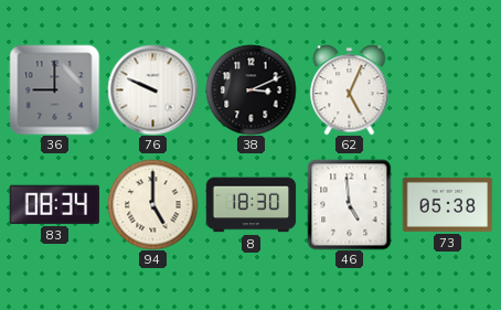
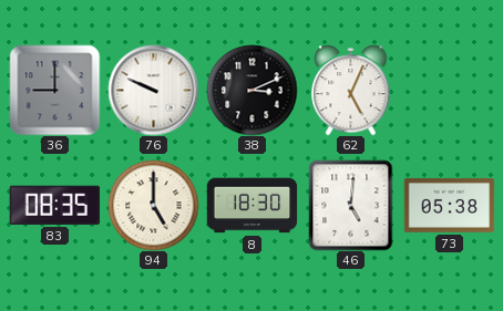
83: 08:34 -> 08:35 (54, 205)
46: 4:59 -> 5:01 (351, 205)
